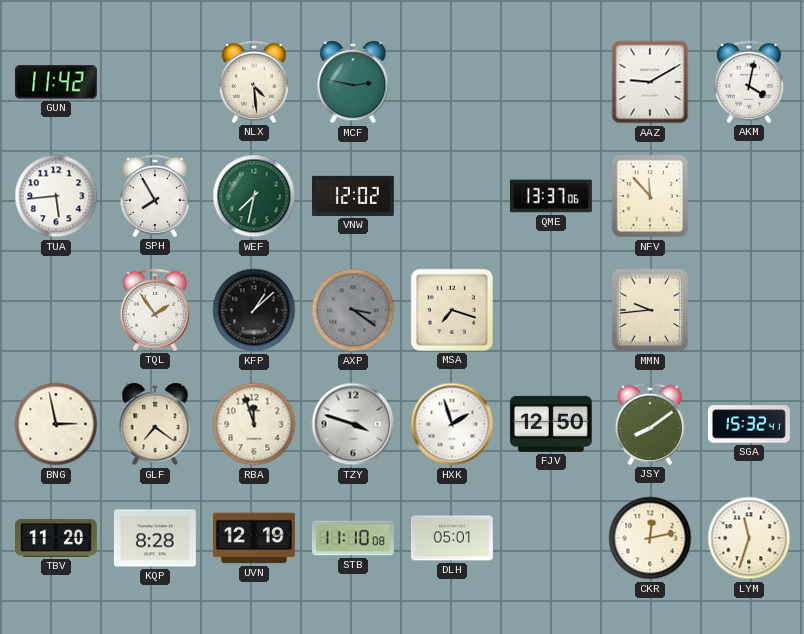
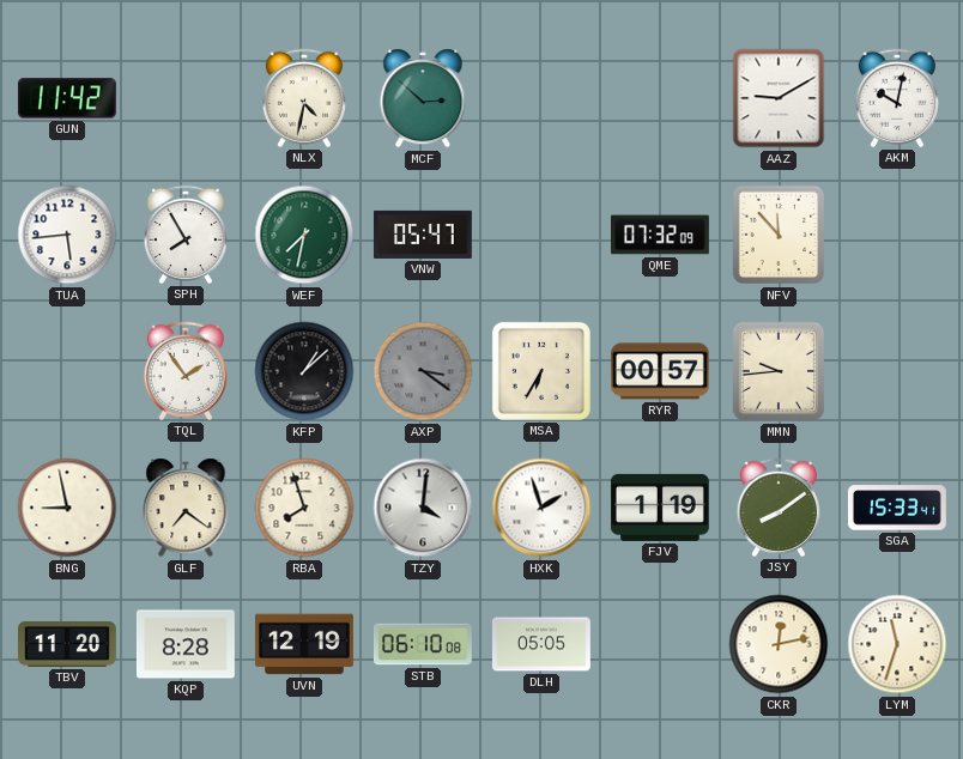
NLX: 4:29 -> 4:32 (303, 98)
MCF: 2:47 -> 2:52 (423, 98)
AKM: 4:02 -> 10:02 (896, 98)
VNW: 12:02 -> 05:47 (423, 235)
QME: 13:37 -> 07:32 (661, 235)
MSA: 7:18 -> 6:35 (541, 371)
RYR: none -> 00:57 (660, 371)
BNG: 2:58 -> 8:58 (67, 508)
RBA: 11:57 -> 7:57 (304, 508)
TZY: 3:48 -> 4:01 (423, 508)
FJV: 12:50 -> 1:19 (660, 508)
SGA: 15:32 -> 15:33 (897, 508)
STB: 11:10 -> 06:10 (423, 644)
DLH: 05:01 -> 05:05 (541, 644)
